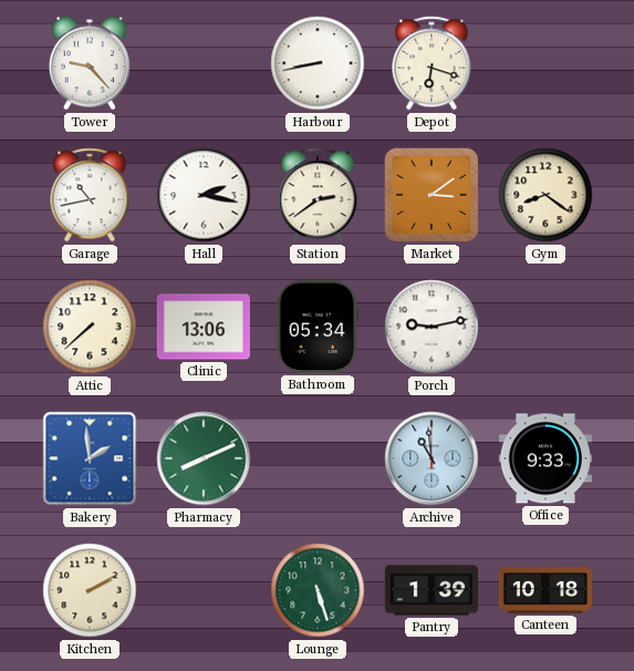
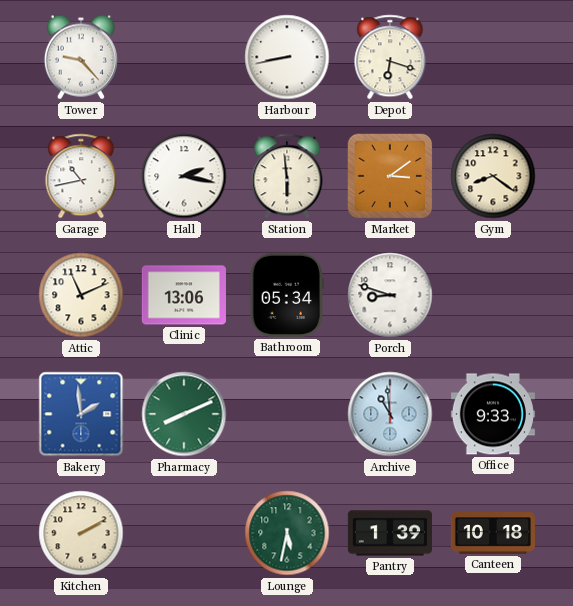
Station: 2:39 -> 5:59 (287, 176)
Attic: 7:38 -> 11:11 (81, 295)
Porch: 9:13 -> 8:48 (390, 295)
Lounge: 5:27 -> 5:32 (287, 533)
